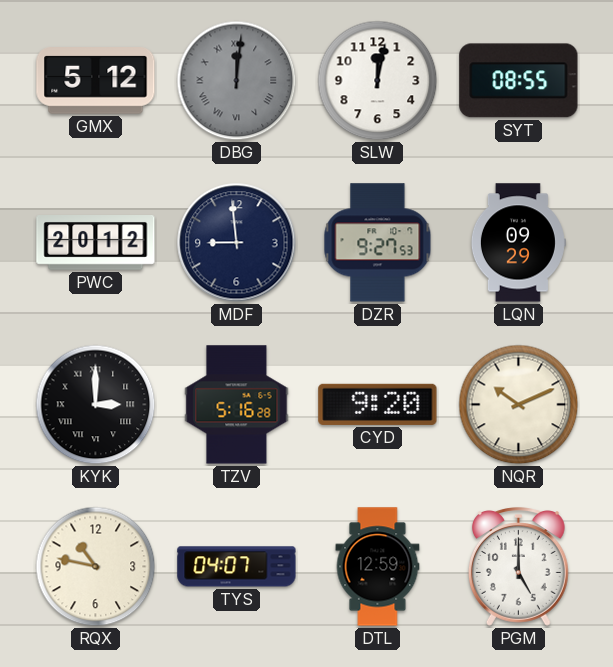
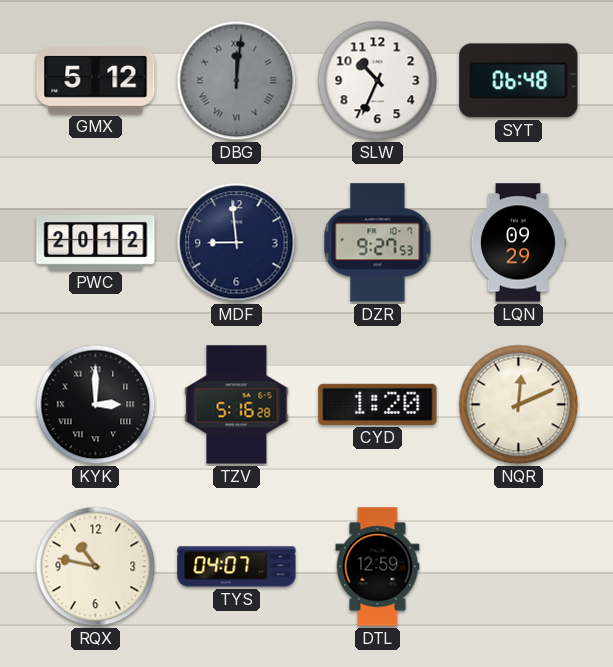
SLW: 12:02 -> 10:34 (378, 81)
SYT: 08:55 -> 06:48 (519, 81)
CYD: 9:20 -> 1:20 (378, 404)
NQR: 10:11 -> 12:11 (519, 405)
PGM: 5:00 -> none (518, 567)
